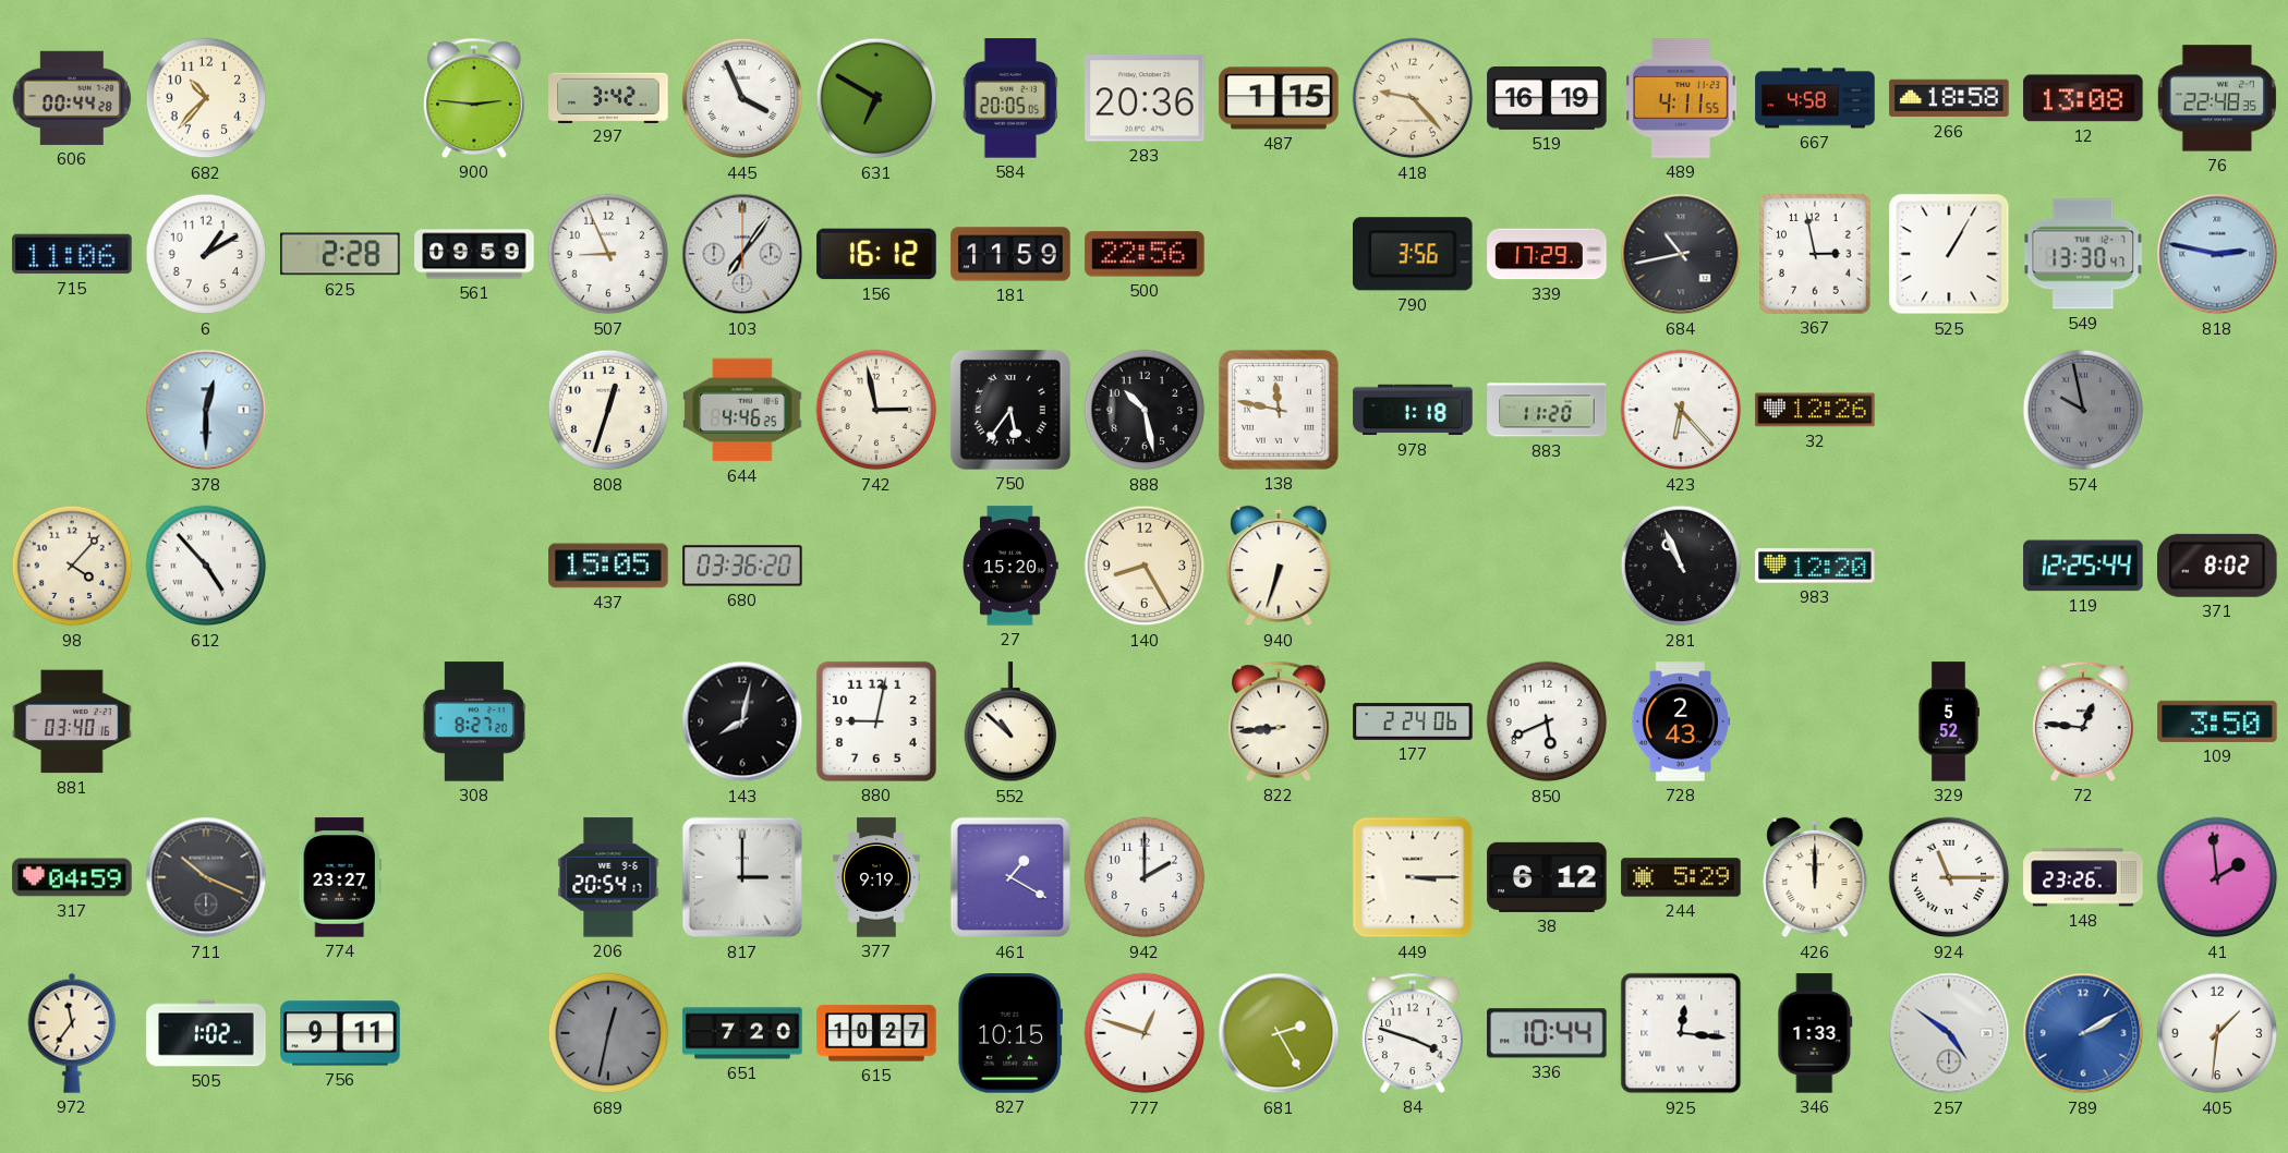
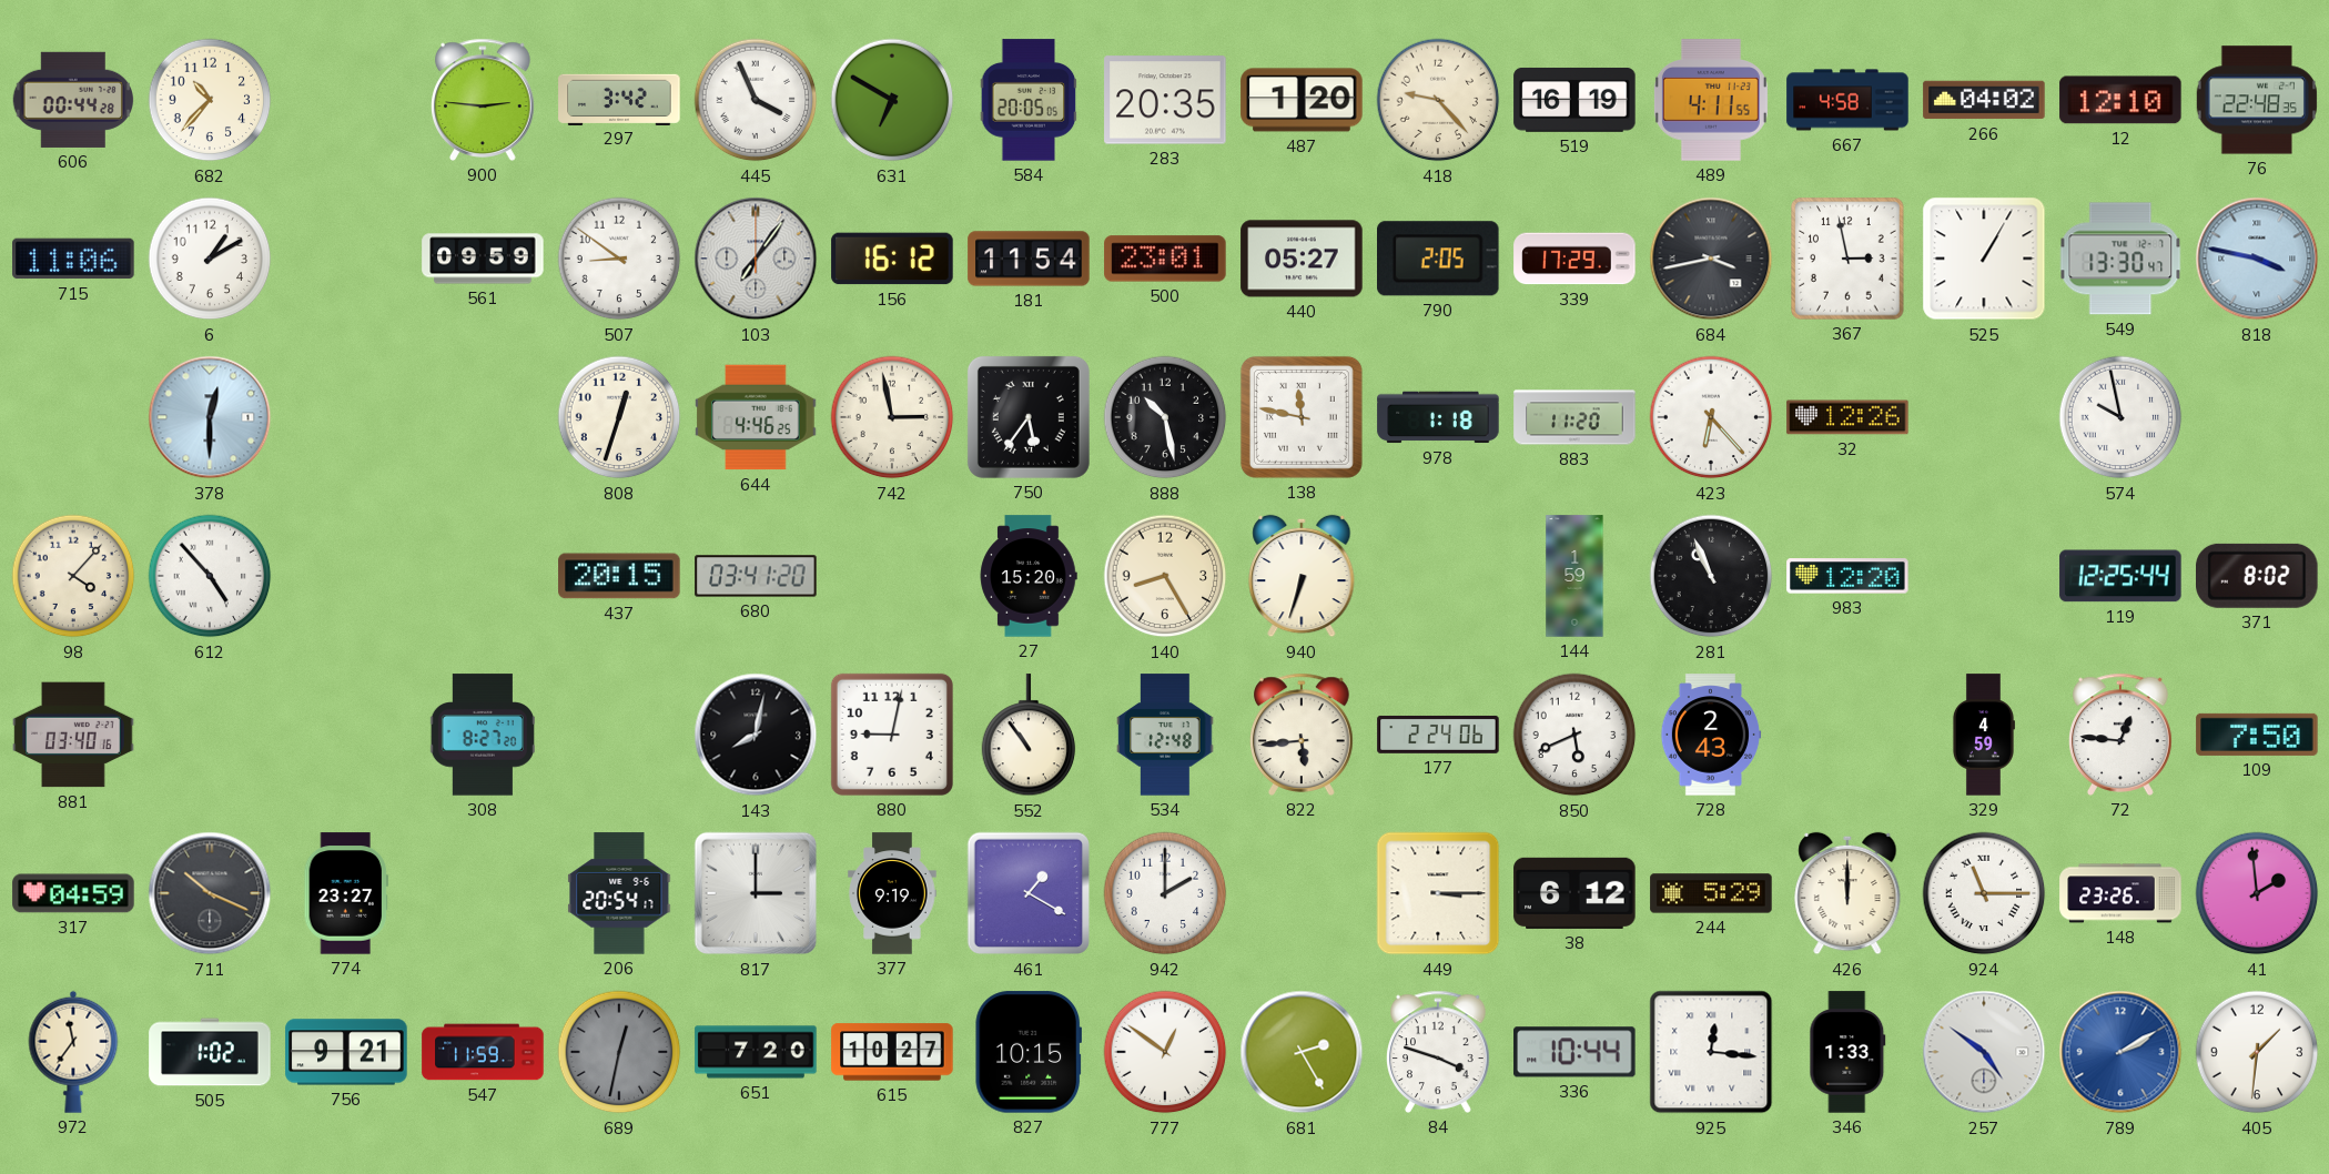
283: 20:36 -> 20:35 (1165, 100)
487: 1:15 -> 1:20 (1302, 100)
266: 18:58 -> 04:02 (1984, 100)
12: 13:08 -> 12:10 (2120, 100)
625: 2:28 -> none (340, 254)
507: 8:56 -> 8:51 (619, 259)
181: 11:59 -> 11:54 (1029, 259)
500: 22:56 -> 23:01 (1165, 259)
440: none -> 05:27 (1302, 259)
790: 3:56 -> 2:05 (1439, 259)
684: 10:43 -> 3:43 (1711, 259)
818: 2:47 -> 3:47 (2257, 259)
574 dial: grey -> white (2120, 417)
437: 15:05 -> 20:15 (619, 576)
680: 03:36 -> 03:41 (756, 576)
144: none -> 1:59 (1574, 576)
552: 10:52 -> 10:54 (1029, 736)
534: none -> 12:48 (1165, 735)
822: 8:44 -> 5:44 (1303, 735)
329: 5:52 -> 4:59 (1983, 735)
109: 3:50 -> 7:50 (2257, 735)
756: 9:11 -> 9:21 (346, 1052)
547: none -> 11:59 (483, 1052)
777: 12:48 -> 12:51 (1165, 1052)
